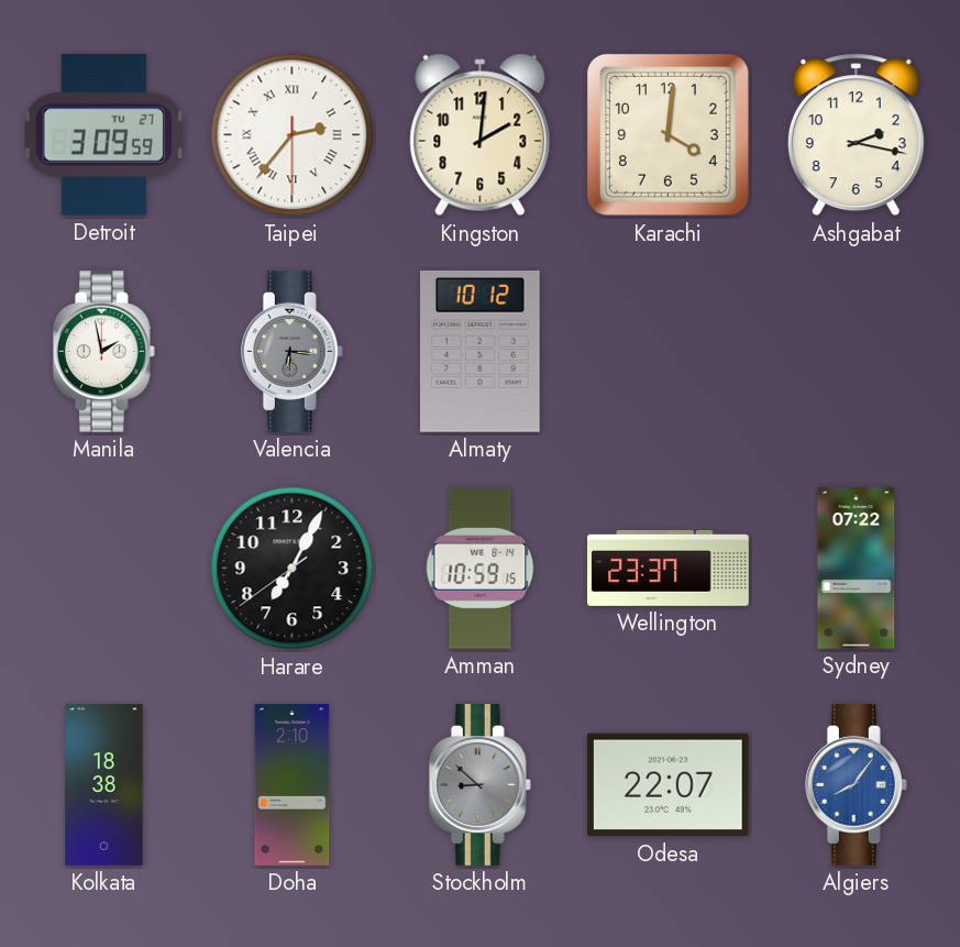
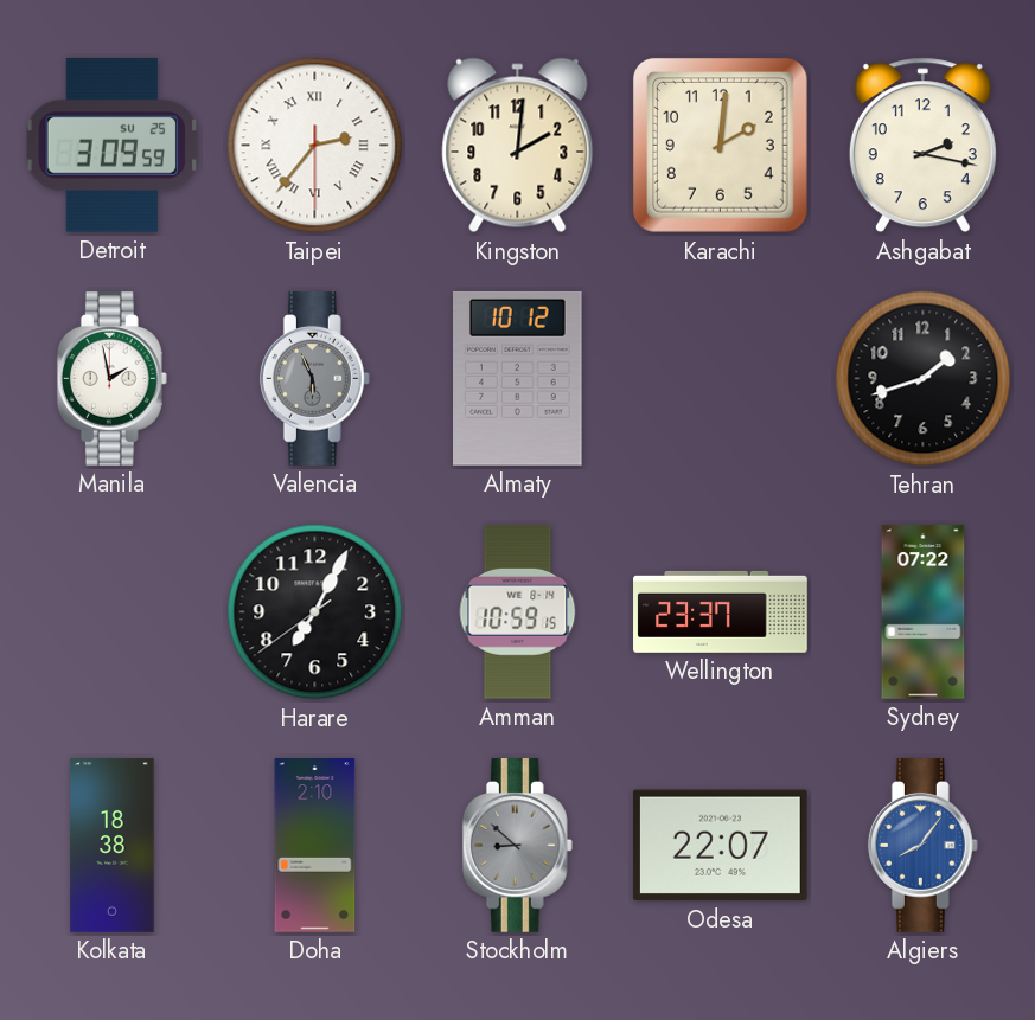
Detroit date: TU 27 -> SU 25 (113, 145)
Karachi: 4:01 -> 2:01 (720, 145)
Valencia: 6:16 -> 5:56 (314, 379)
Tehran: none -> 1:42 (924, 379)
